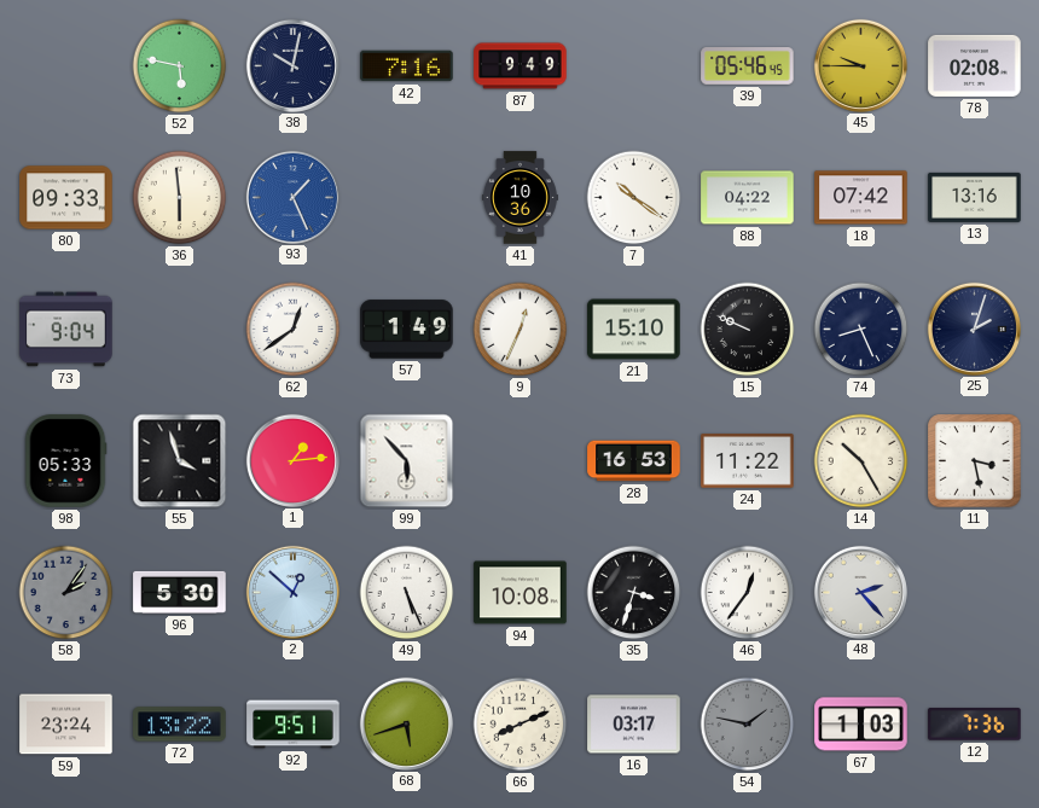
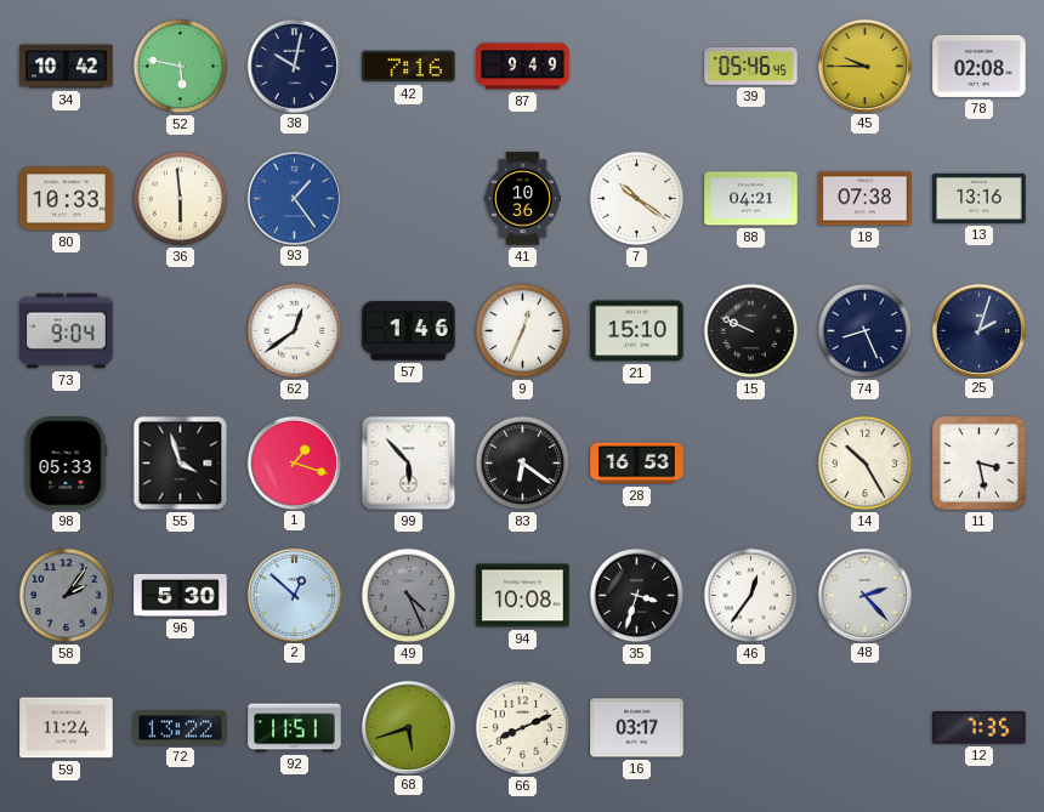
34: none -> 10:42 (67, 67)
80: 09:33 -> 10:33 (67, 199)
93: 1:26 -> 1:24 (294, 198)
88: 04:22 -> 04:21 (751, 199)
18: 07:42 -> 07:38 (866, 199)
57: 1:49 -> 1:46 (409, 331)
1: 1:14 -> 1:18 (294, 462)
83: none -> 6:21 (523, 464)
24: 11:22 -> none (748, 461)
49: 5:26 -> 4:26 (409, 596)
49 dial: white -> grey (409, 596)
59: 23:24 -> 11:24 (67, 728)
92: 9:51 -> 11:51 (295, 728)
54: 1:47 -> none (748, 725)
67: 1:03 -> none (861, 725)
12: 7:36 -> 7:35 (980, 728)
